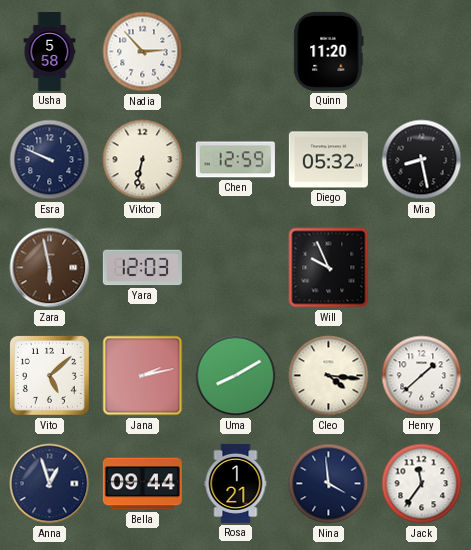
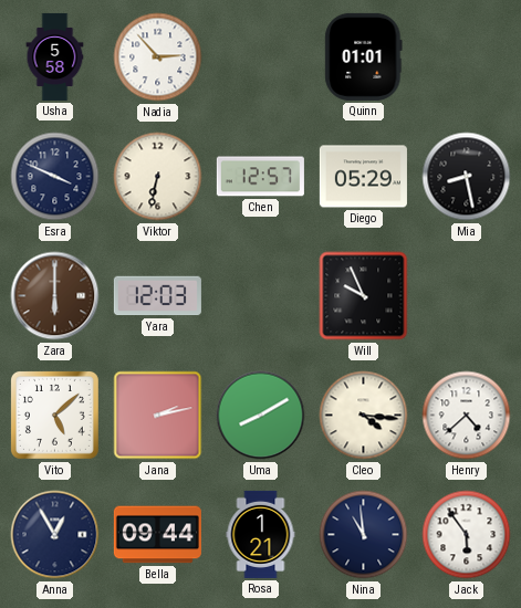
Quinn: 11:20 -> 01:01 (364, 56)
Esra: 9:49 -> 3:49 (55, 177)
Chen: 12:59 -> 12:57 (260, 177)
Diego: 05:32 -> 05:29 (363, 177)
Zara: 5:58 -> 6:00 (55, 296)
Henry: 1:38 -> 4:38 (467, 416)
Anna: 12:57 -> 12:55 (55, 535)
Nina: 3:59 -> 10:59 (364, 535)
Jack: 11:36 -> 5:54 (467, 535)
